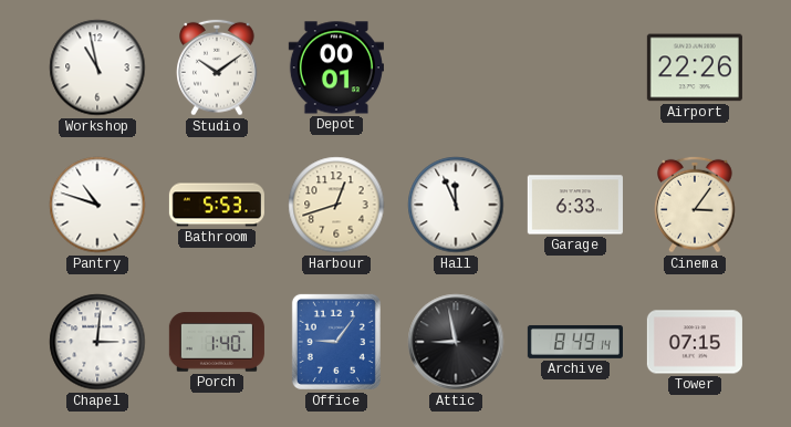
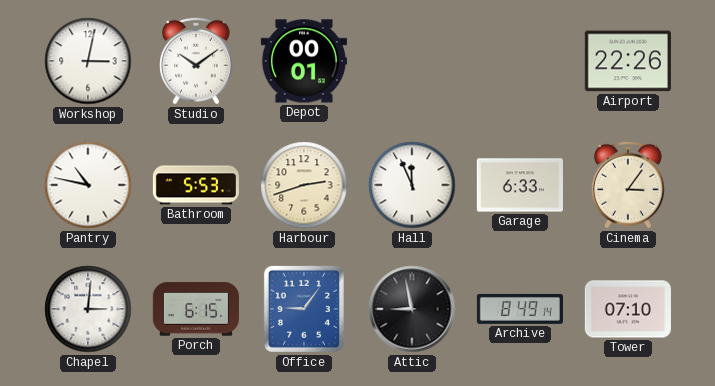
Workshop: 10:58 -> 3:02 (88, 61)
Pantry: 10:48 -> 10:47 (88, 185)
Harbour: 12:42 -> 2:42 (304, 185)
Porch: 1:40 -> 6:15 (196, 309)
Tower: 07:15 -> 07:10 (628, 309)
